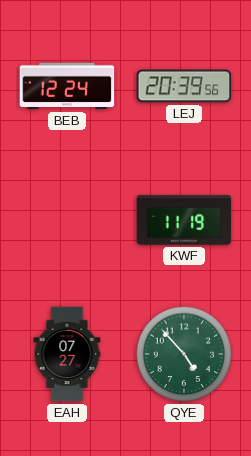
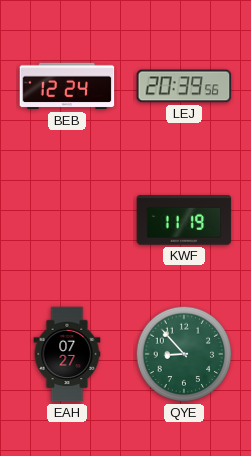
QYE: 4:53 -> 8:53 (184, 354)
